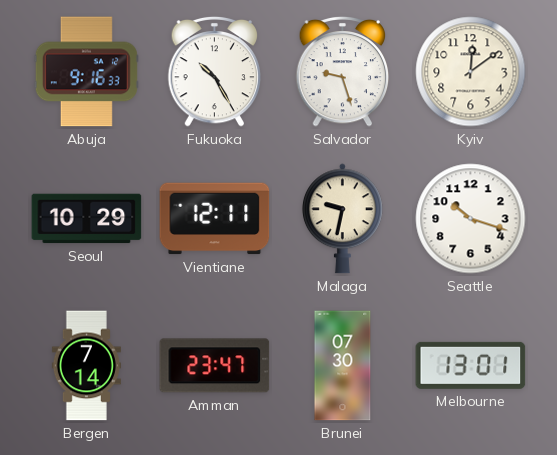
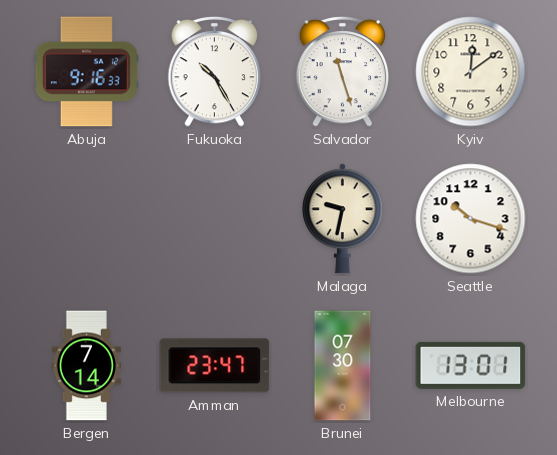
Salvador: 9:27 -> 11:27 (343, 71)
Seoul: 10:29 -> none (87, 219)
Vientiane: 12:11 -> none (215, 219)
